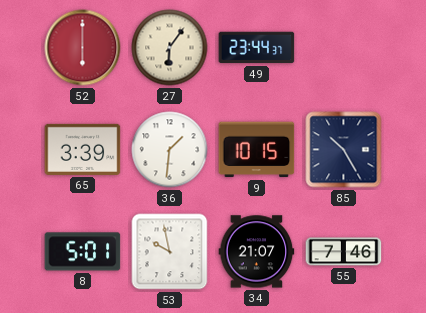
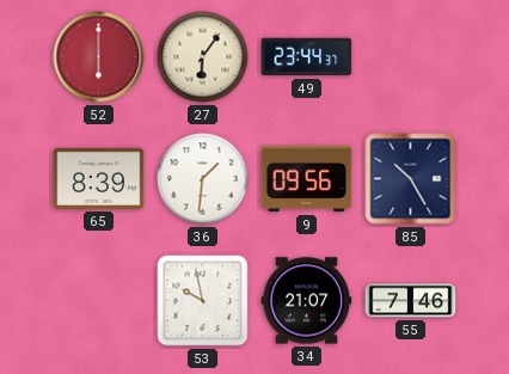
65: 3:39 -> 8:39 (99, 178)
9: 10:15 -> 09:56 (307, 179)
8: 5:01 -> none (83, 252)
